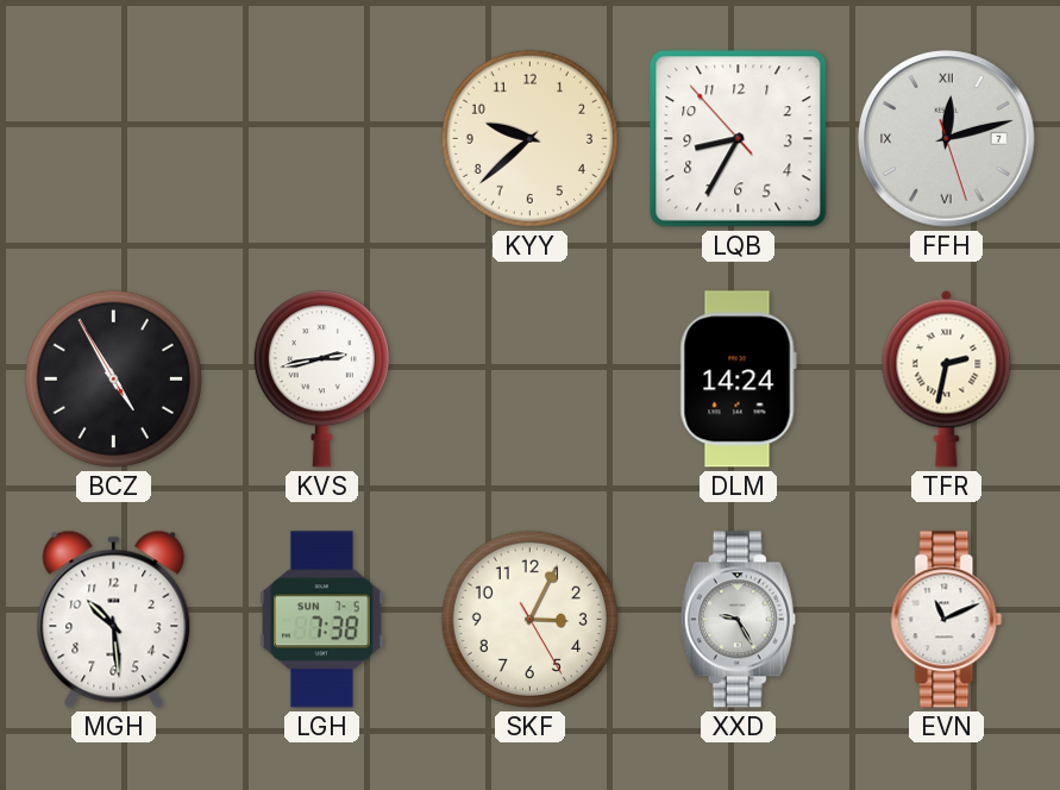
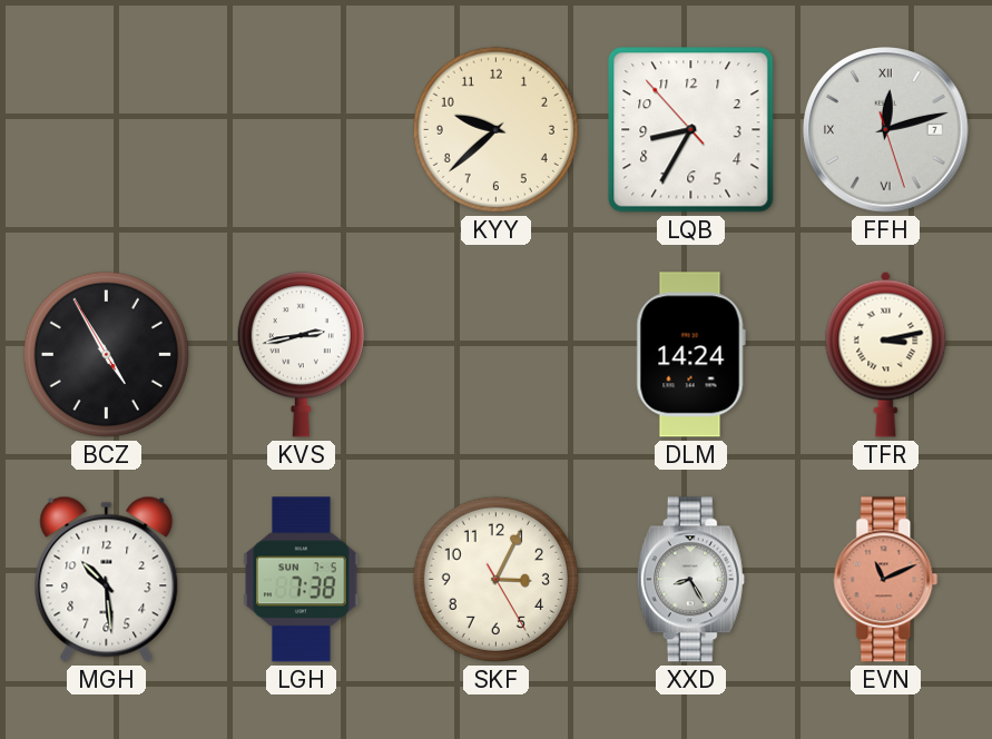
TFR: 2:32 -> 3:13 (886, 354)
XXD: 9:25 -> 8:25 (690, 580)
EVN dial: white -> salmon (886, 580)
